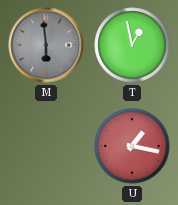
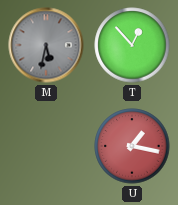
M: 5:59 -> 5:32 (46, 45)
T: 12:58 -> 12:53 (132, 45)
